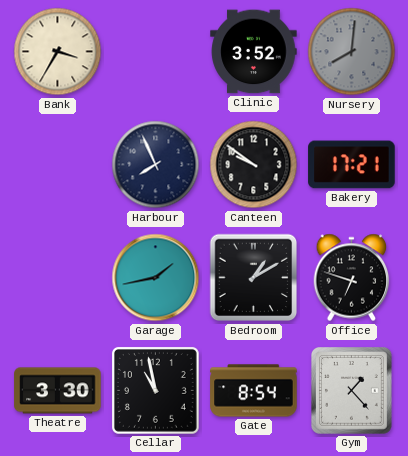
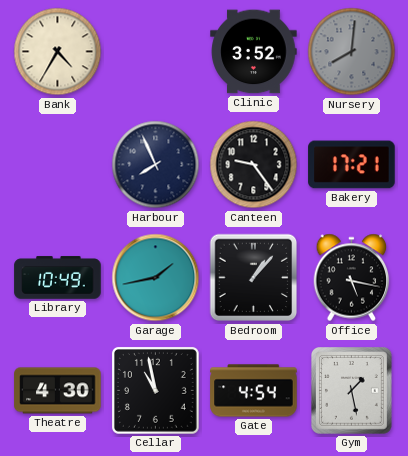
Bank: 3:35 -> 4:35 (58, 52)
Canteen: 9:51 -> 9:24 (254, 165)
Library: none -> 10:49 (58, 278)
Bedroom: 1:10 -> 1:07 (254, 278)
Office: 6:48 -> 5:17 (352, 278)
Theatre: 3:30 -> 4:30 (58, 391)
Gate: 8:54 -> 4:54 (254, 391)
Gym: 1:23 -> 1:28 (352, 391)
